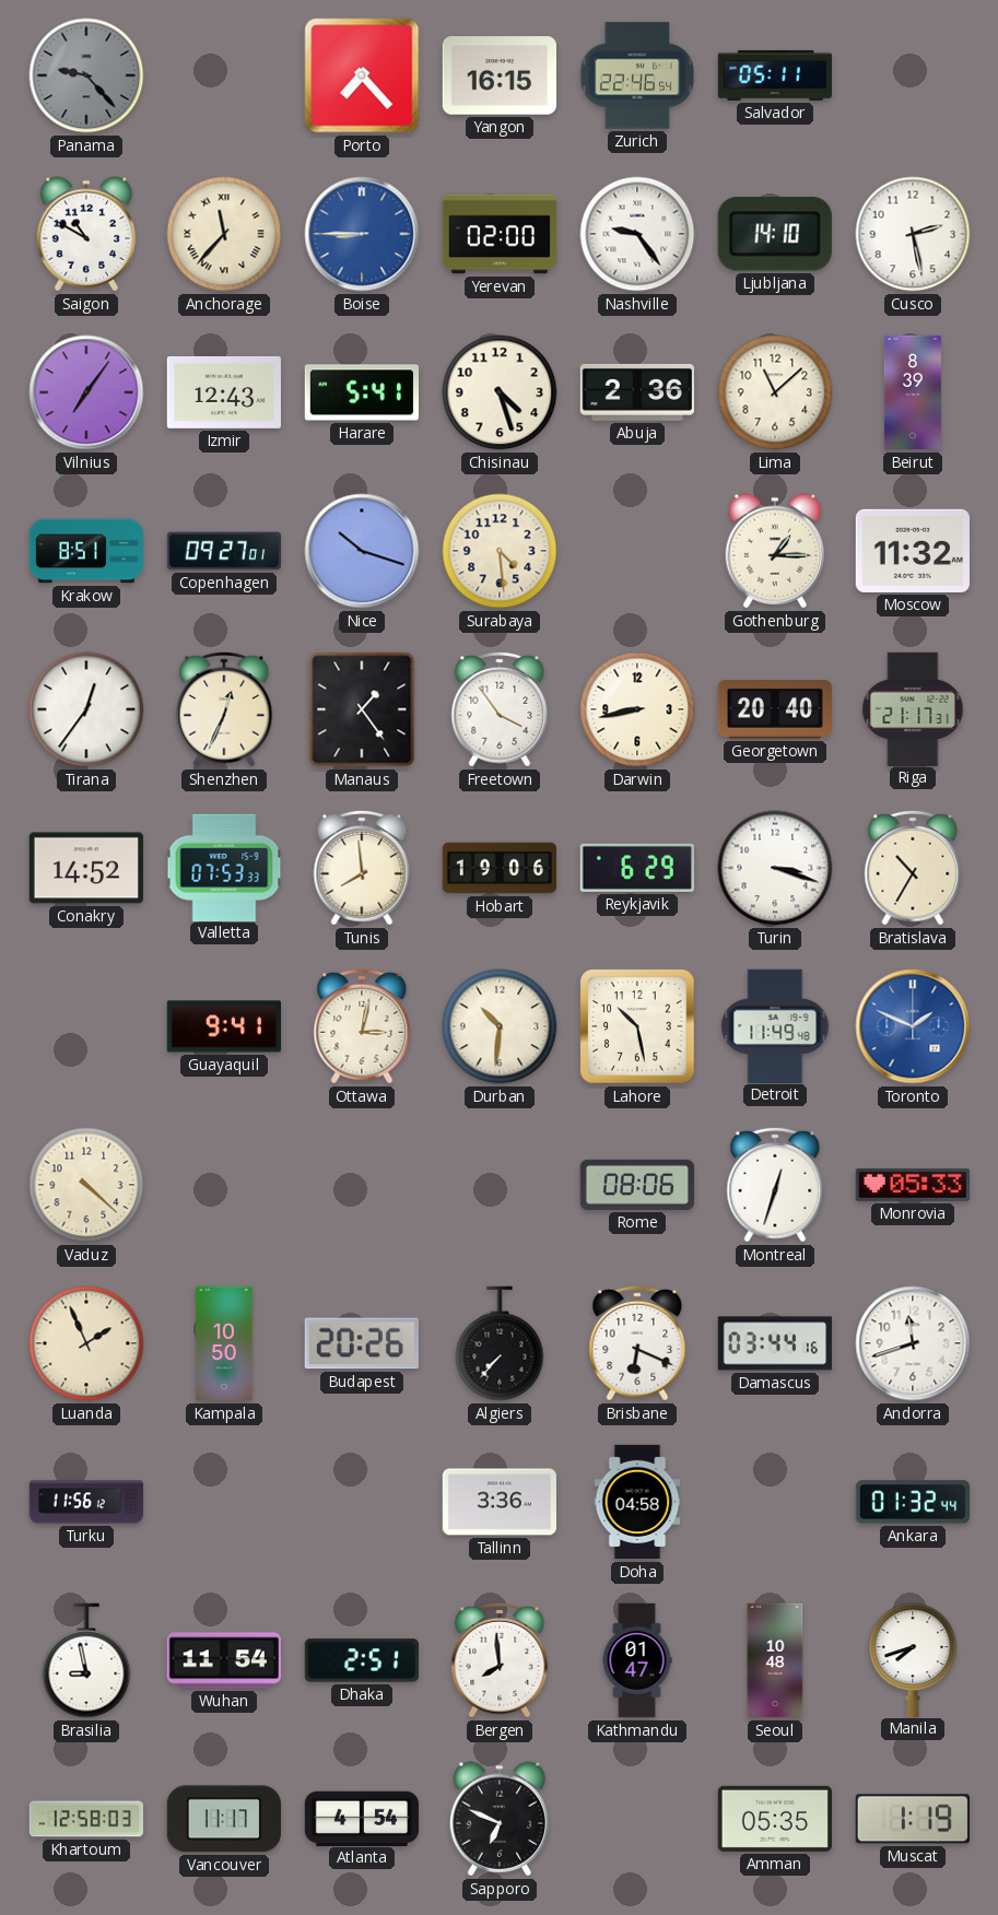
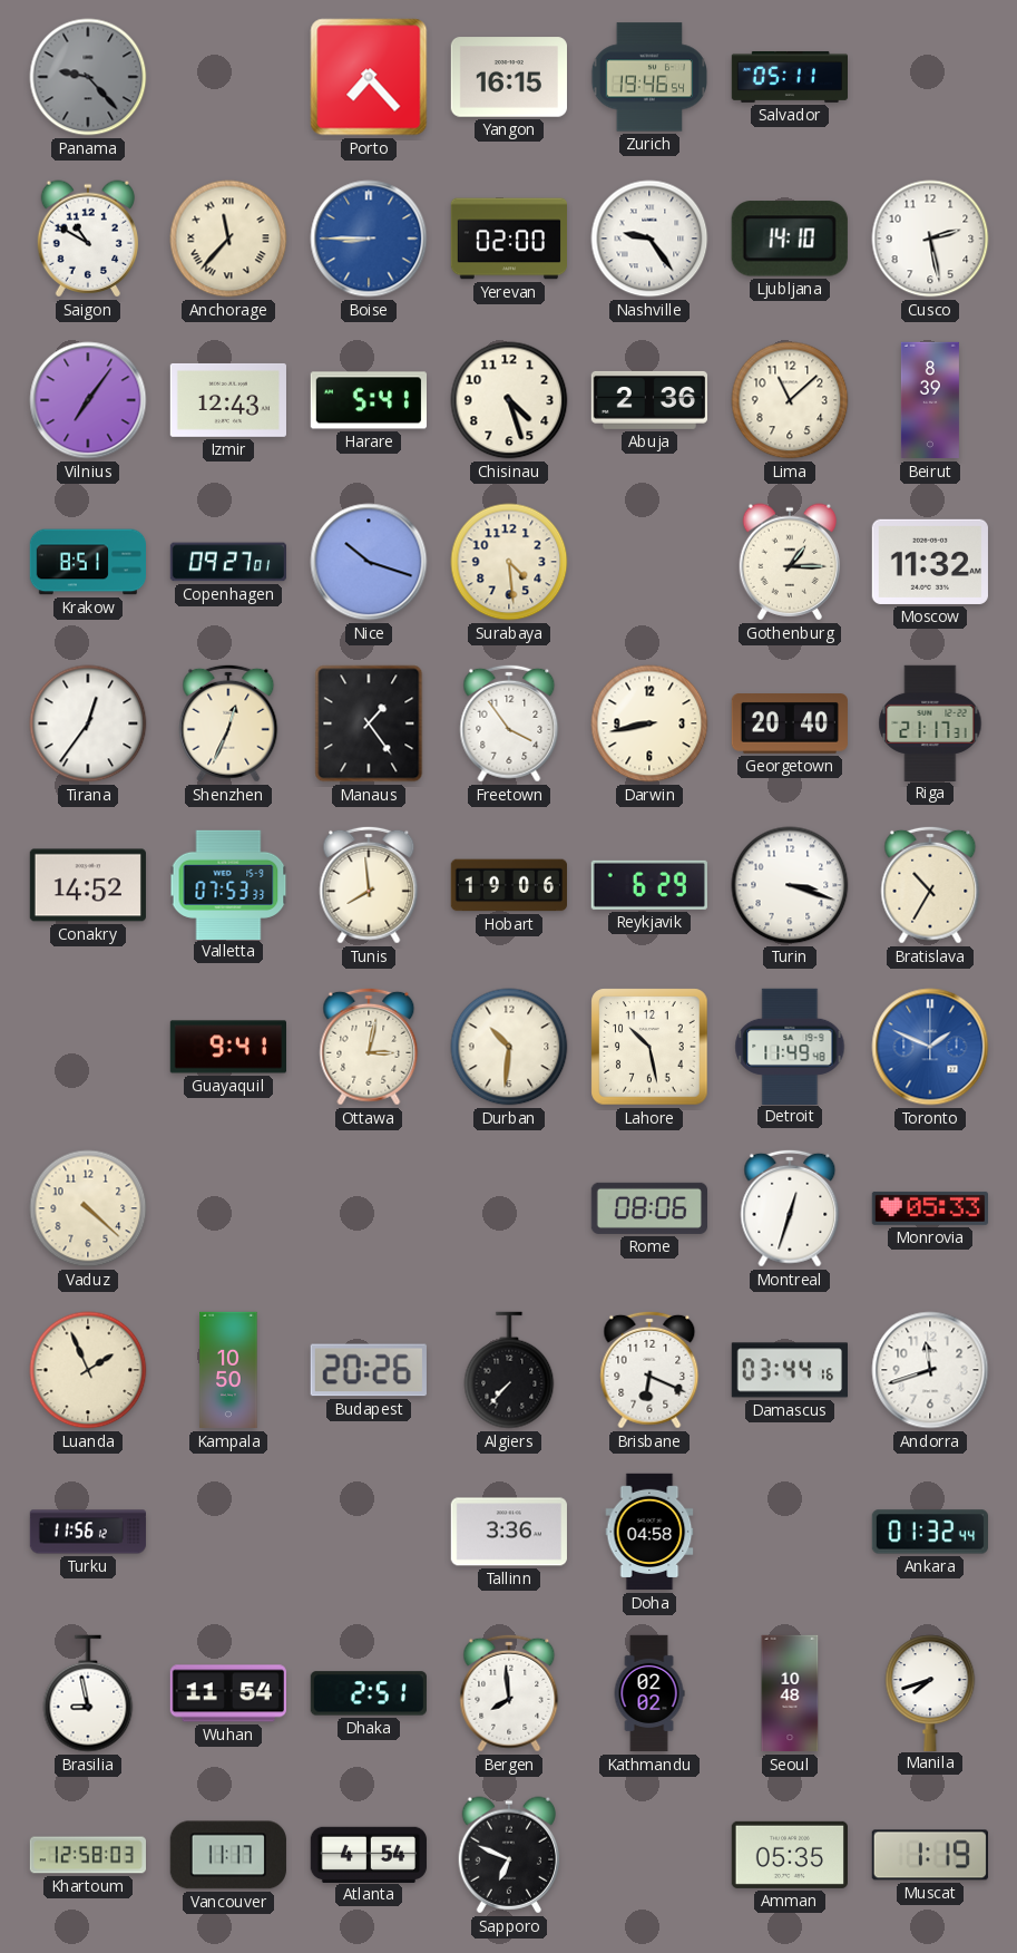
Zurich: 22:46 -> 19:46 (649, 77)
Kathmandu: 01:47 -> 02:02 (649, 1693)
